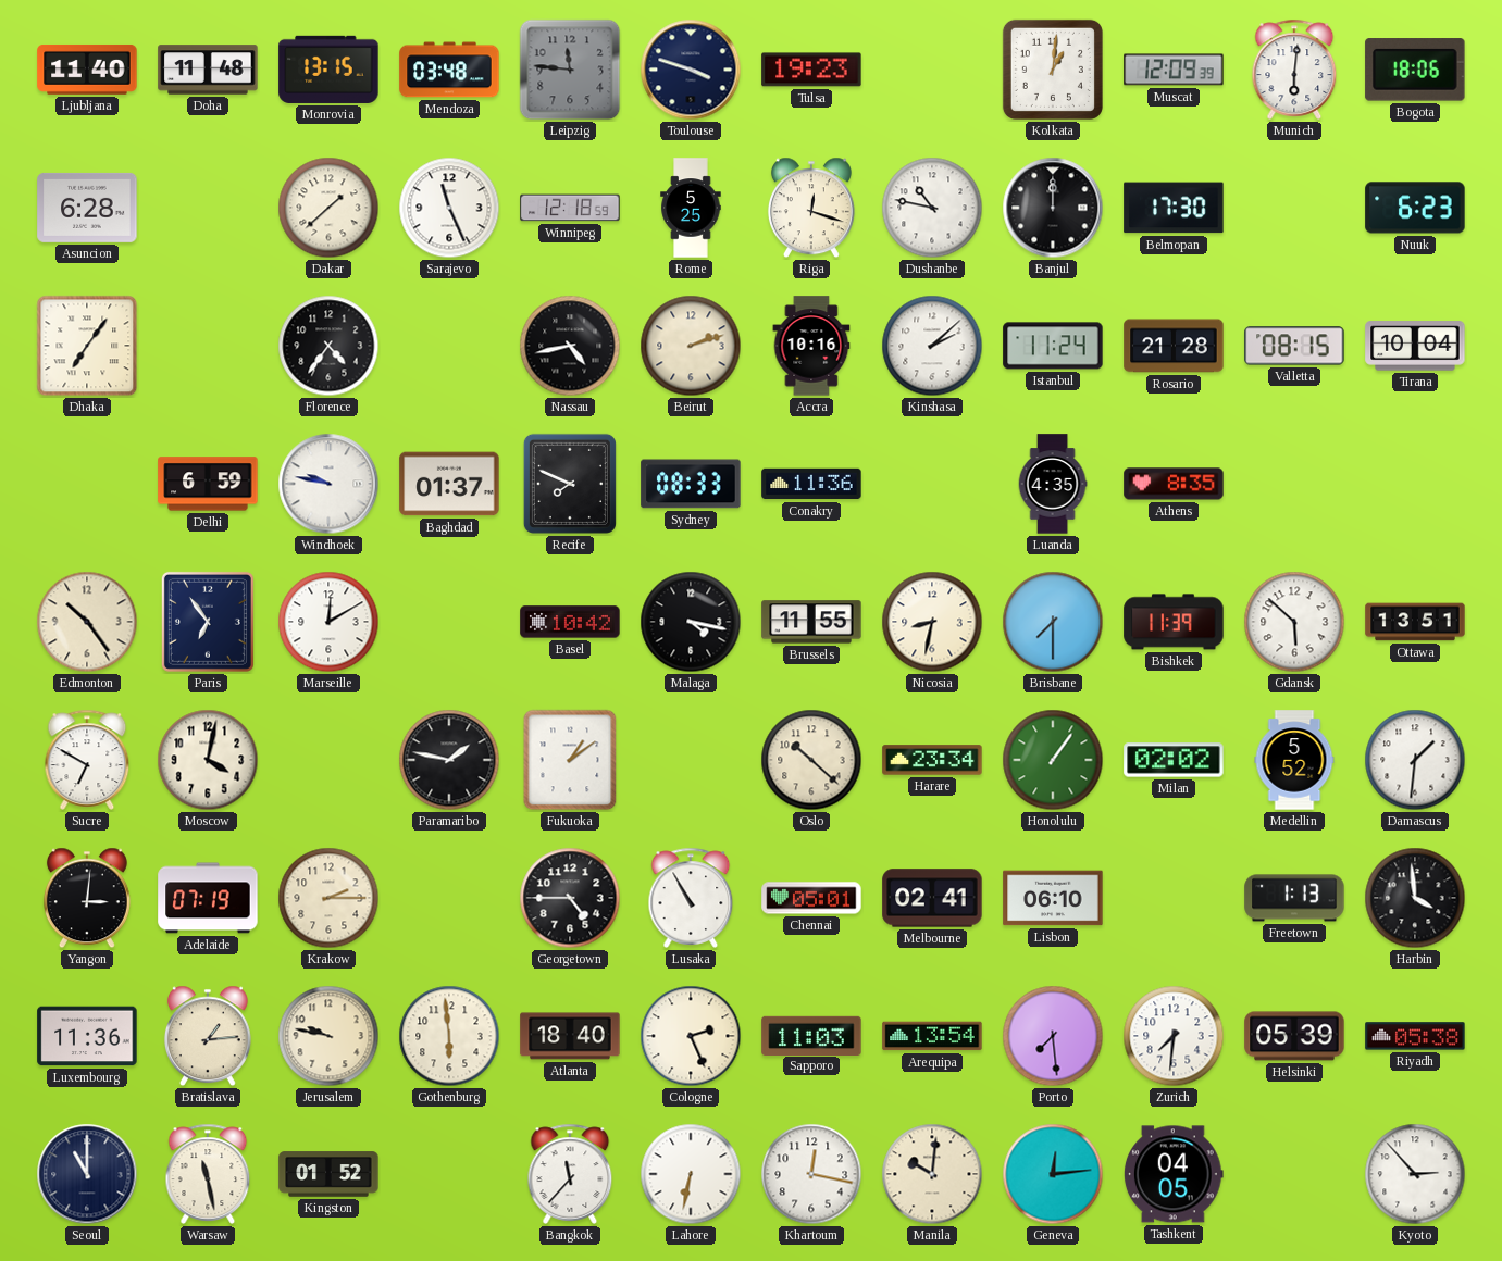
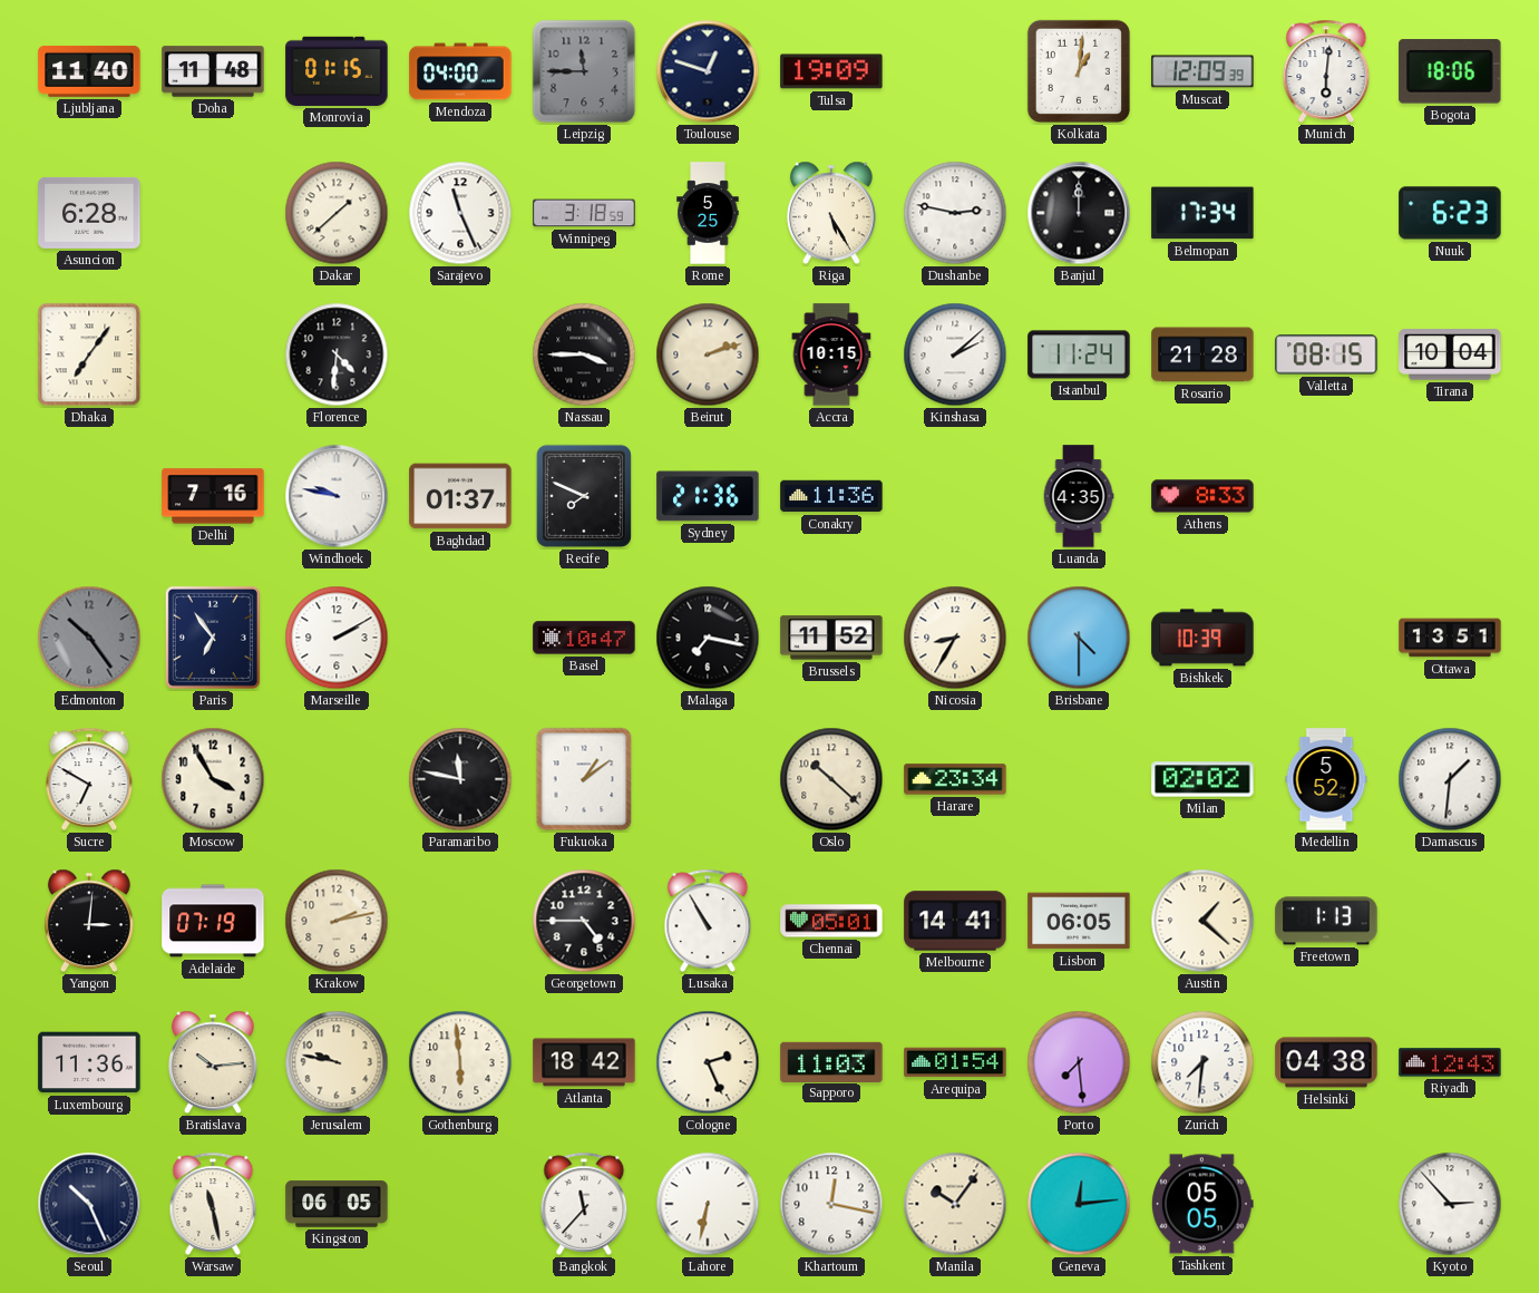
Monrovia: 13:15 -> 01:15 (337, 71)
Mendoza: 03:48 -> 04:00 (460, 71)
Leipzig: 11:46 -> 11:45 (584, 71)
Toulouse: 3:48 -> 12:48 (708, 71)
Tulsa: 19:23 -> 19:09 (831, 71)
Winnipeg: 12:18 -> 3:18 (584, 213)
Riga: 12:18 -> 5:25 (831, 213)
Dushanbe: 10:47 -> 2:47 (955, 213)
Belmopan: 17:30 -> 17:34 (1202, 213)
Florence: 4:36 -> 4:31 (337, 354)
Nassau: 4:43 -> 3:45 (584, 354)
Accra: 10:16 -> 10:15 (831, 354)
Delhi: 6:59 -> 7:16 (213, 496)
Sydney: 08:33 -> 21:36 (708, 496)
Athens: 8:35 -> 8:33 (1202, 496)
Edmonton dial: cream -> grey (89, 638)
Marseille: 12:10 -> 2:10 (337, 638)
Basel: 10:42 -> 10:47 (584, 638)
Malaga: 4:17 -> 7:17 (708, 638)
Brussels: 11:55 -> 11:52 (831, 638)
Nicosia: 8:32 -> 8:35 (955, 638)
Brisbane: 7:30 -> 4:30 (1079, 638)
Bishkek: 11:39 -> 10:39 (1202, 638)
Gdansk: 5:52 -> none (1294, 622)
Moscow: 4:02 -> 3:55 (213, 779)
Paramaribo: 1:47 -> 11:47 (460, 779)
Honolulu: 1:06 -> none (1053, 760)
Krakow: 2:15 -> 2:13 (337, 921)
Melbourne: 02:41 -> 14:41 (955, 921)
Lisbon: 06:10 -> 06:05 (1079, 921)
Austin: none -> 1:22 (1202, 921)
Harbin: 3:59 -> none (1415, 898)
Bratislava: 1:14 -> 10:14 (213, 1062)
Atlanta: 18:40 -> 18:42 (584, 1062)
Arequipa: 13:54 -> 01:54 (955, 1062)
Helsinki: 05:39 -> 04:38 (1326, 1062)
Riyadh: 05:38 -> 12:43 (1450, 1062)
Seoul: 11:00 -> 10:26 (89, 1204)
Kingston: 01:52 -> 06:05 (337, 1204)
Manila: 10:01 -> 10:06 (955, 1204)
Tashkent: 04:05 -> 05:05 (1202, 1204)
